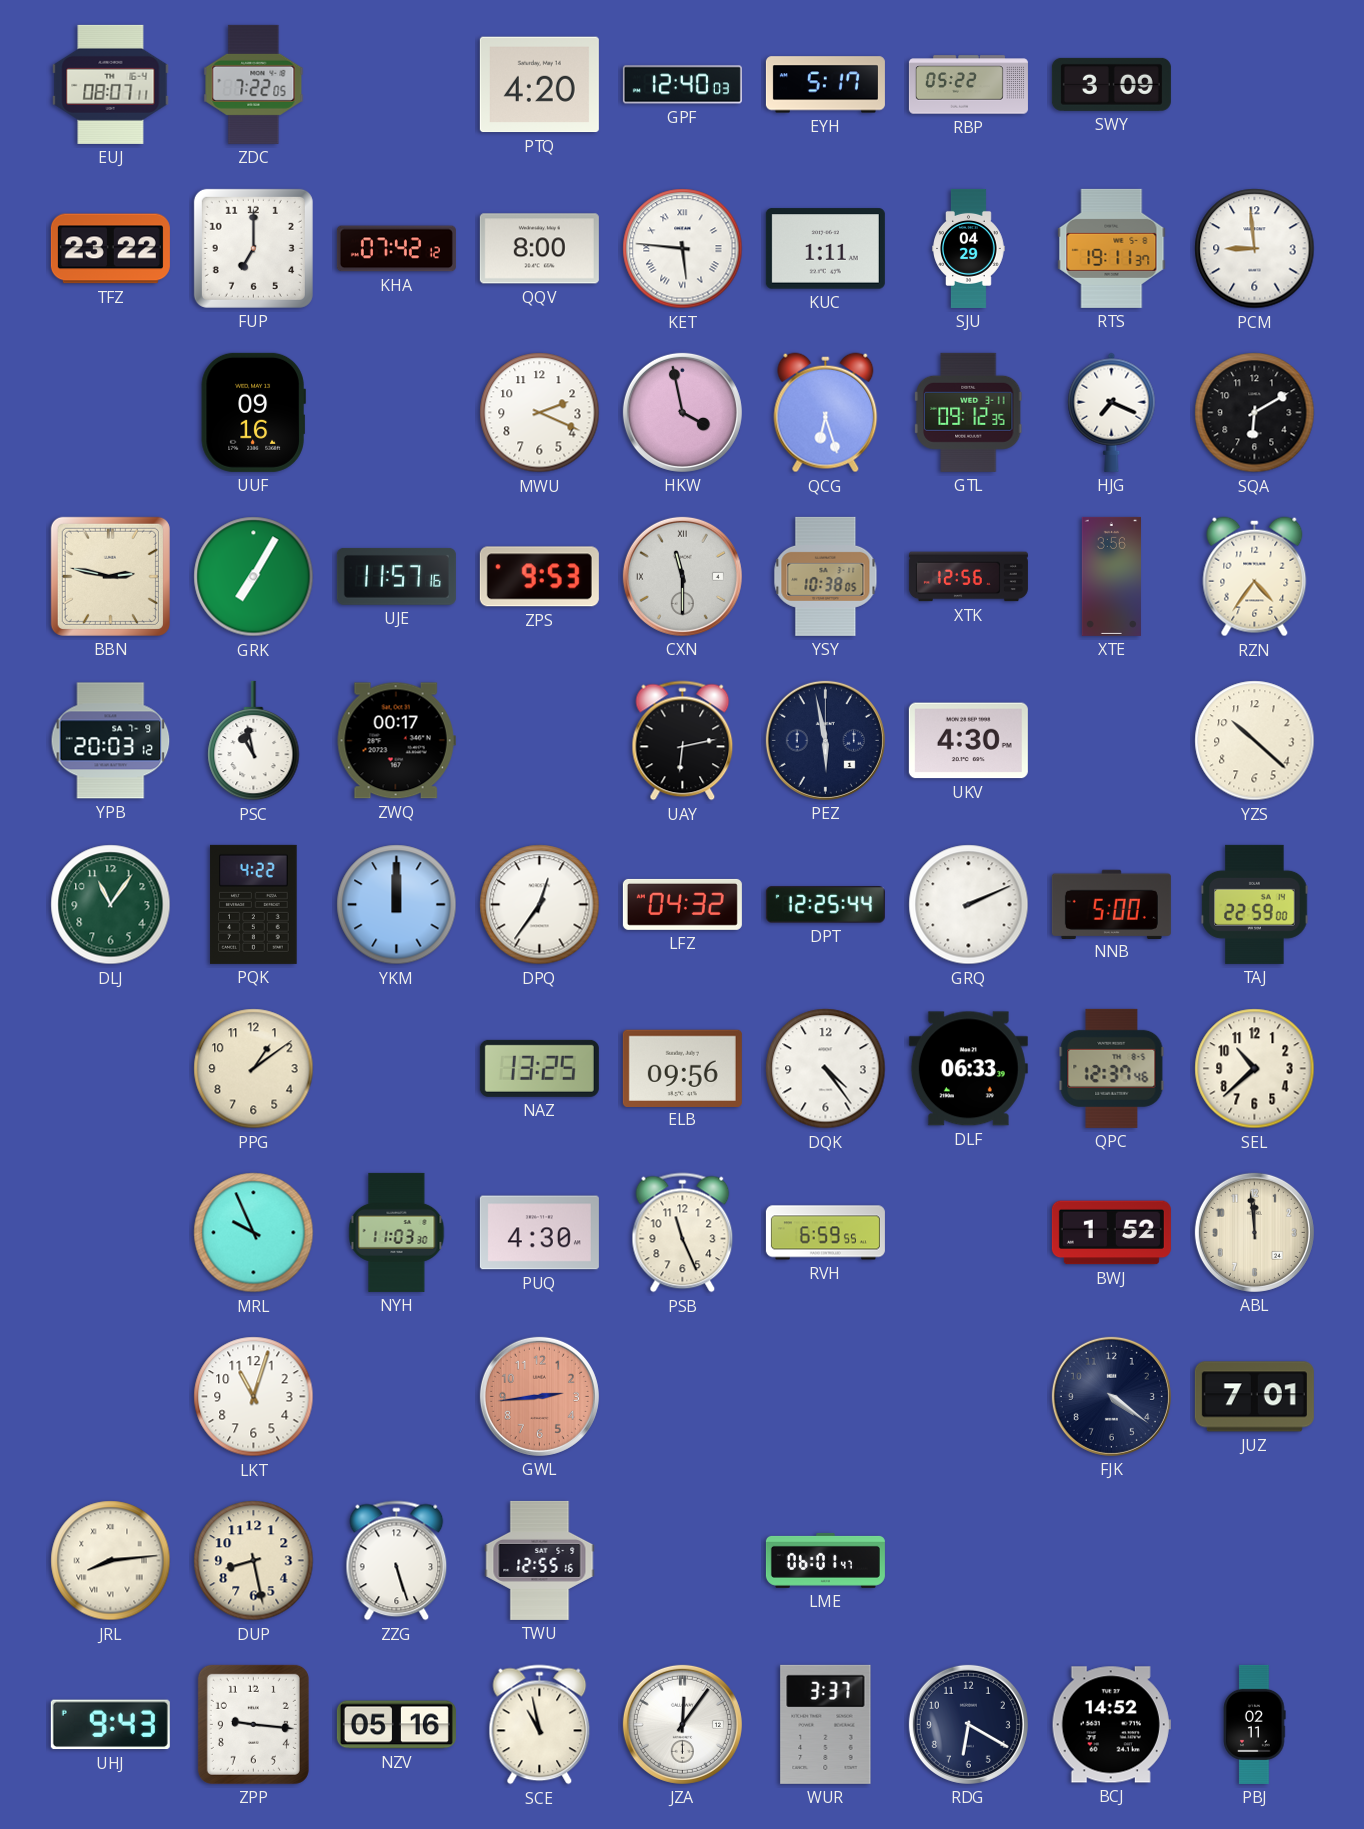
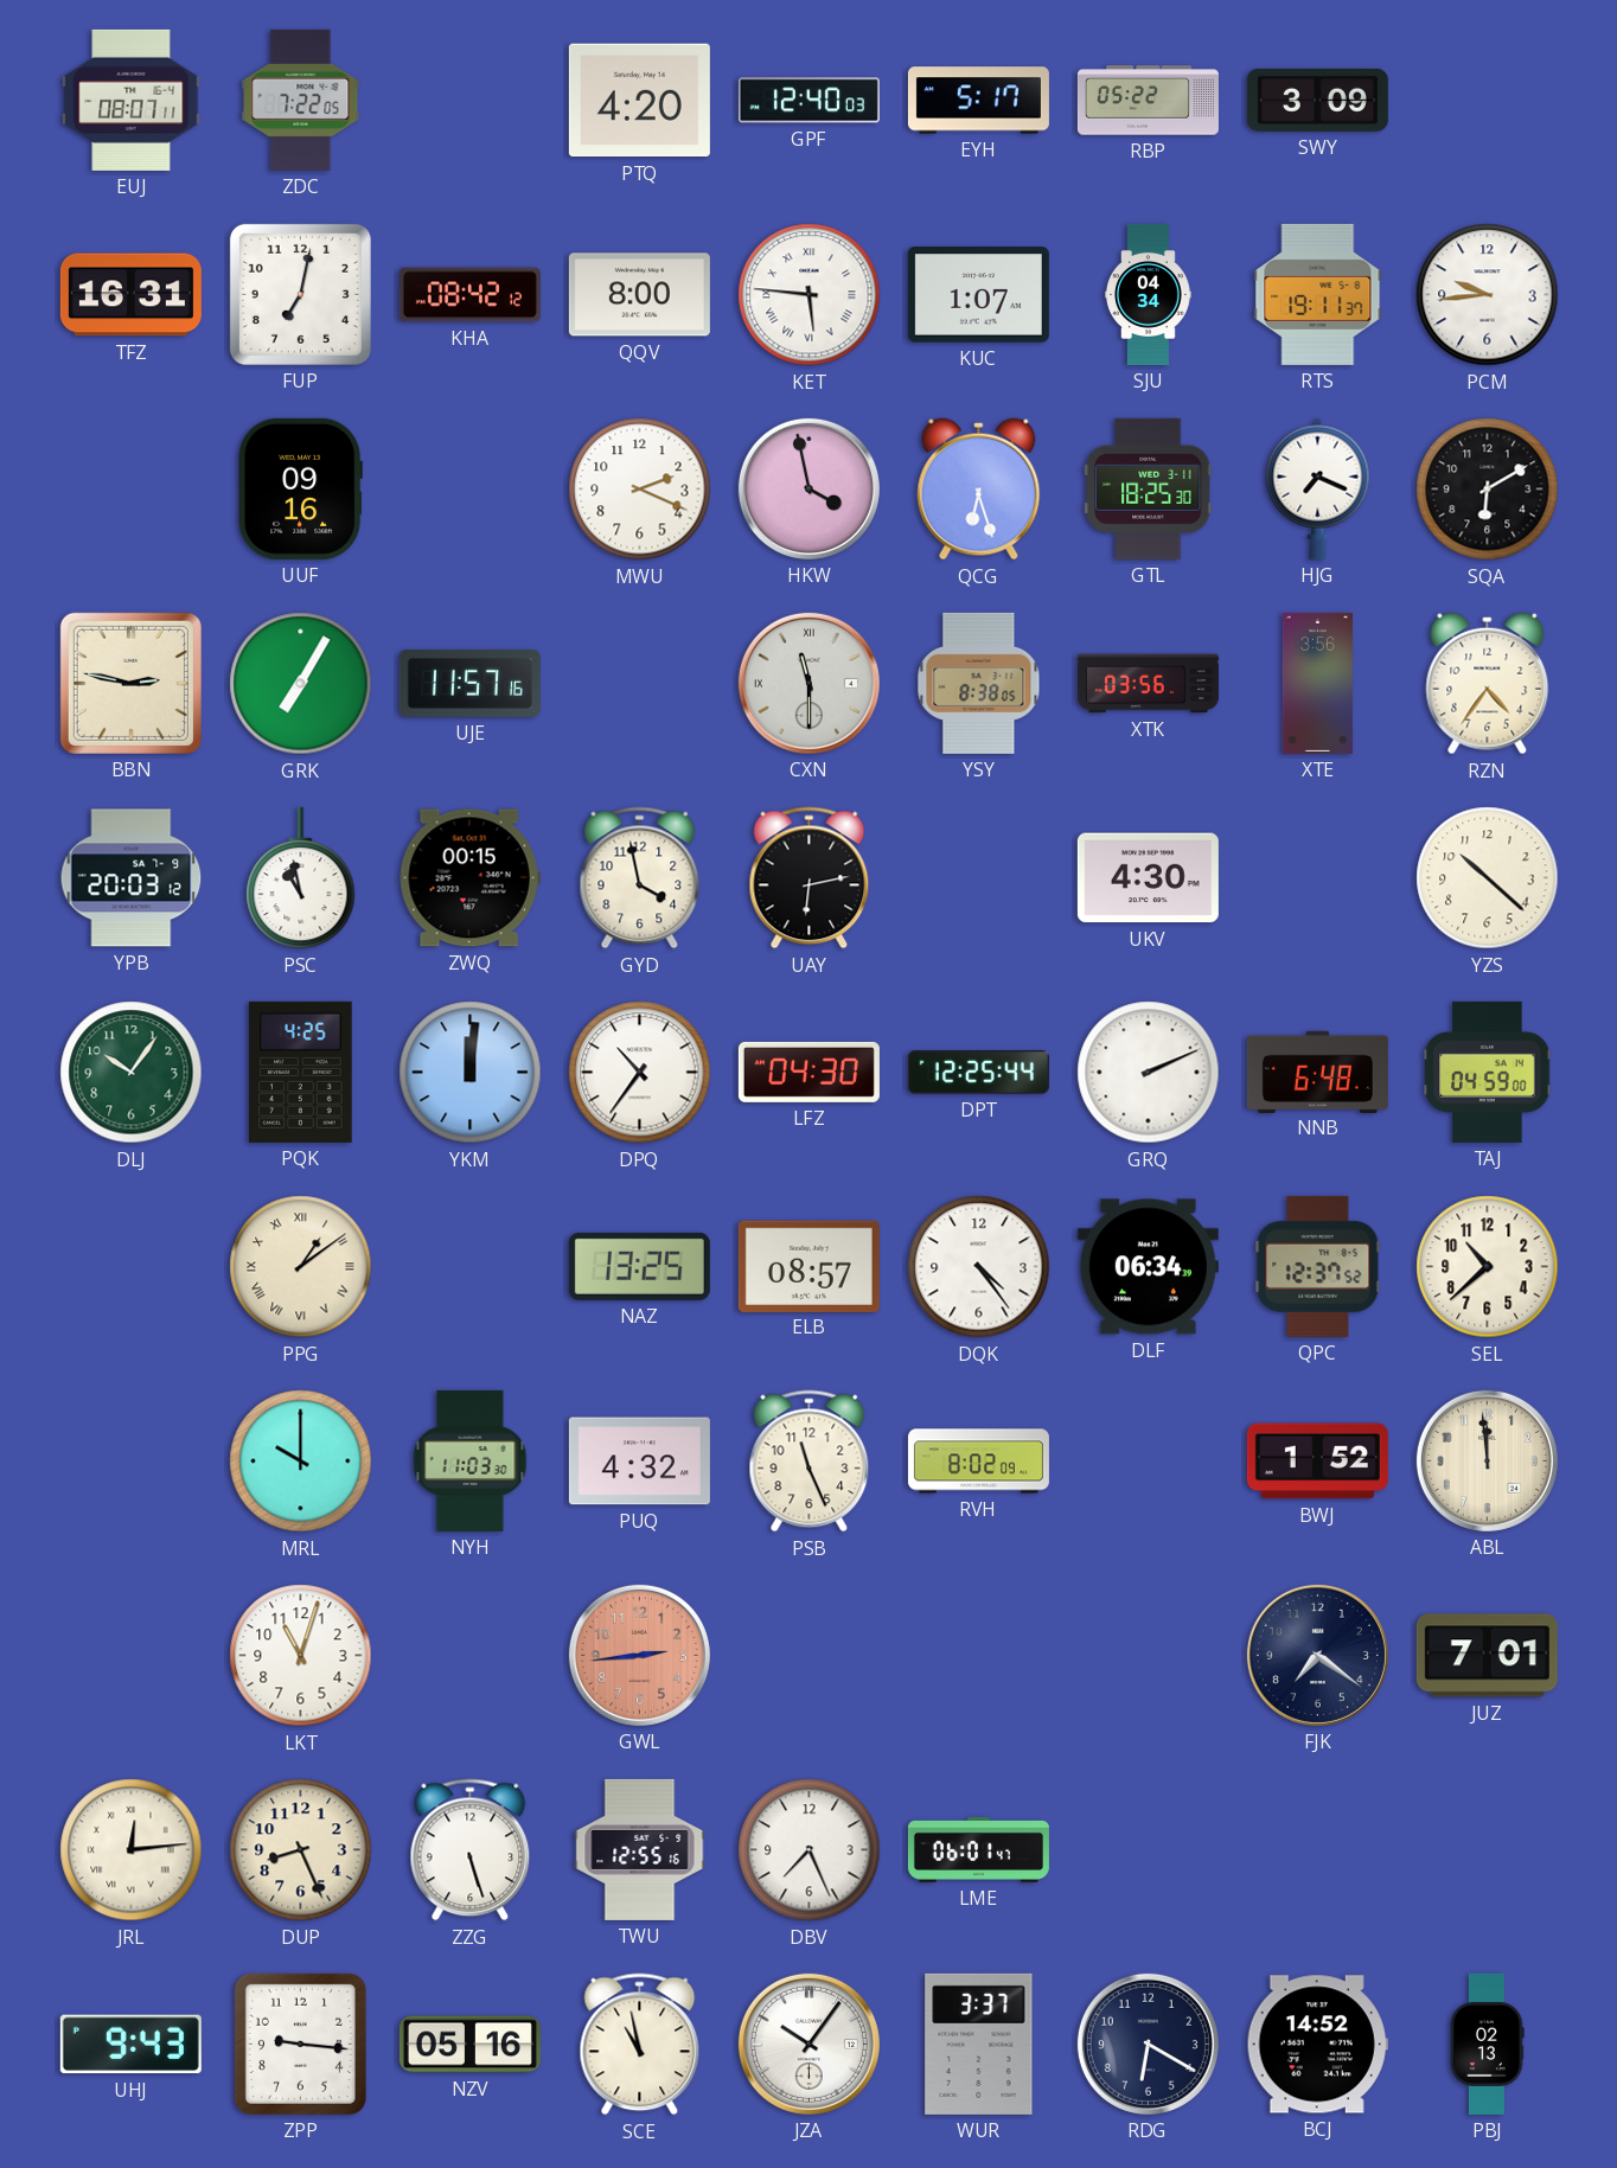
TFZ: 23:22 -> 16:31 (130, 295)
FUP: 7:00 -> 7:02 (300, 294)
KHA: 07:42 -> 08:42 (469, 295)
KUC: 1:11 -> 1:07 (978, 295)
SJU: 04:29 -> 04:34 (1149, 294)
PCM: 8:59 -> 9:44 (1488, 295)
GTL: 09:12 -> 18:25 (1148, 488)
ZPS: 9:53 -> none (539, 577)
YSY: 10:38 -> 8:38 (979, 683)
XTK: 12:56 -> 03:56 (1148, 684)
ZWQ: 00:17 -> 00:15 (469, 878)
GYD: none -> 3:58 (640, 878)
PEZ: 5:58 -> none (825, 740)
DLJ: 11:06 -> 10:06 (132, 1073)
PQK: 4:22 -> 4:25 (301, 1072)
YKM: 12:00 -> 12:01 (471, 1073)
DPQ: 12:36 -> 10:36 (640, 1073)
LFZ: 04:32 -> 04:30 (808, 1072)
NNB: 5:00 -> 6:48 (1317, 1072)
TAJ: 22:59 -> 04:59 (1488, 1072)
PPG numerals: Arabic -> Roman (301, 1267)
ELB: 09:56 -> 08:57 (808, 1266)
DLF: 06:33 -> 06:34 (1148, 1267)
QPC: 12:37:46 -> 12:37:52 (1318, 1266)
MRL: 9:56 -> 10:00 (301, 1462)
PUQ: 4:30 -> 4:32 (639, 1462)
RVH: 6:59 -> 8:02 (978, 1462)
FJK: 4:21 -> 7:21 (1317, 1655)
JRL: 8:14 -> 12:14 (132, 1850)
DUP: 8:28 -> 8:26 (301, 1850)
DBV: none -> 7:26 (810, 1850)
JZA: 12:06 -> 10:06 (808, 2044)
PBJ: 02:11 -> 02:13 (1488, 2044)
